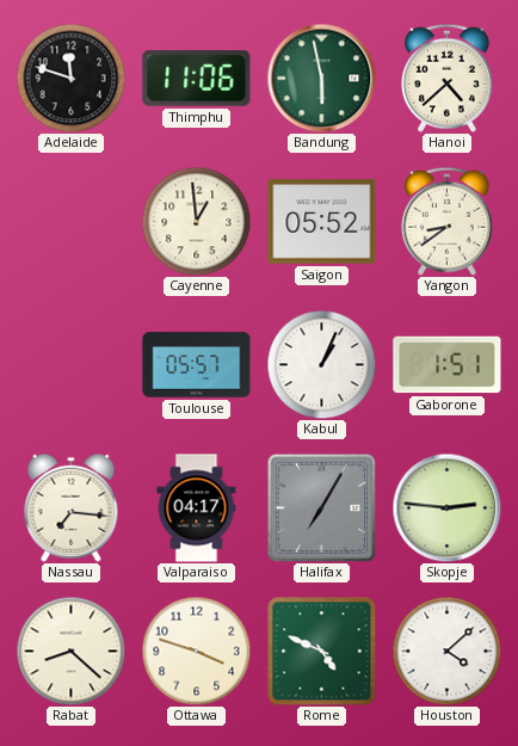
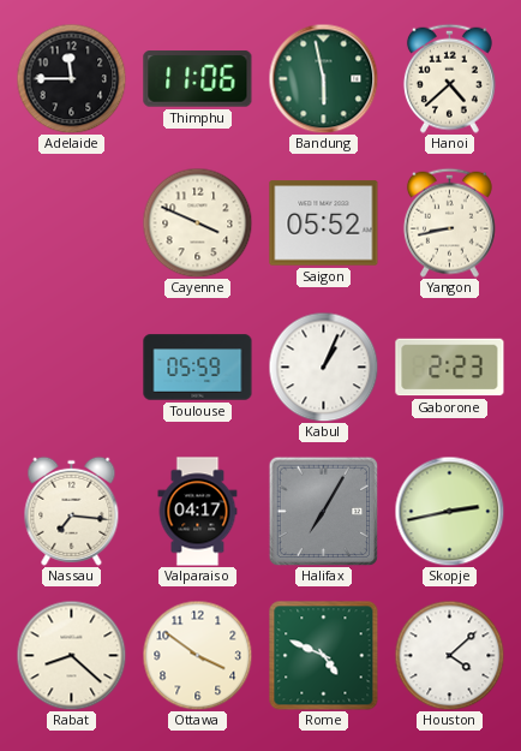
Adelaide: 11:48 -> 11:45 (71, 78)
Cayenne: 12:59 -> 3:49 (197, 222)
Yangon: 8:39 -> 8:43 (449, 222)
Toulouse: 05:57 -> 05:59 (198, 368)
Gaborone: 1:51 -> 2:23 (450, 368)
Skopje: 2:46 -> 2:43 (449, 511)
Ottawa: 3:48 -> 3:51 (197, 655)
